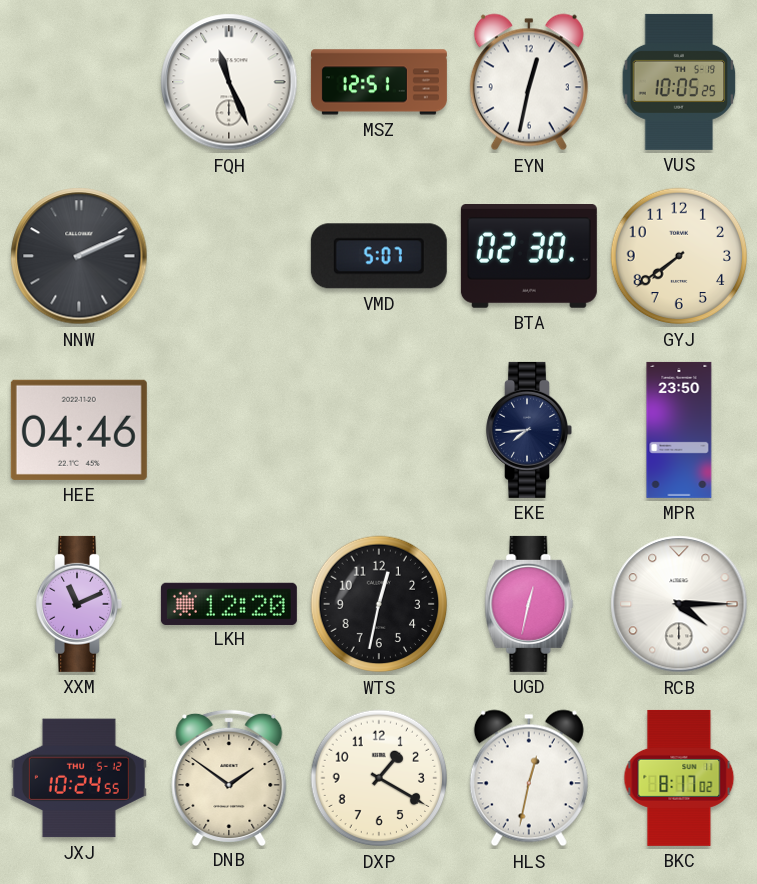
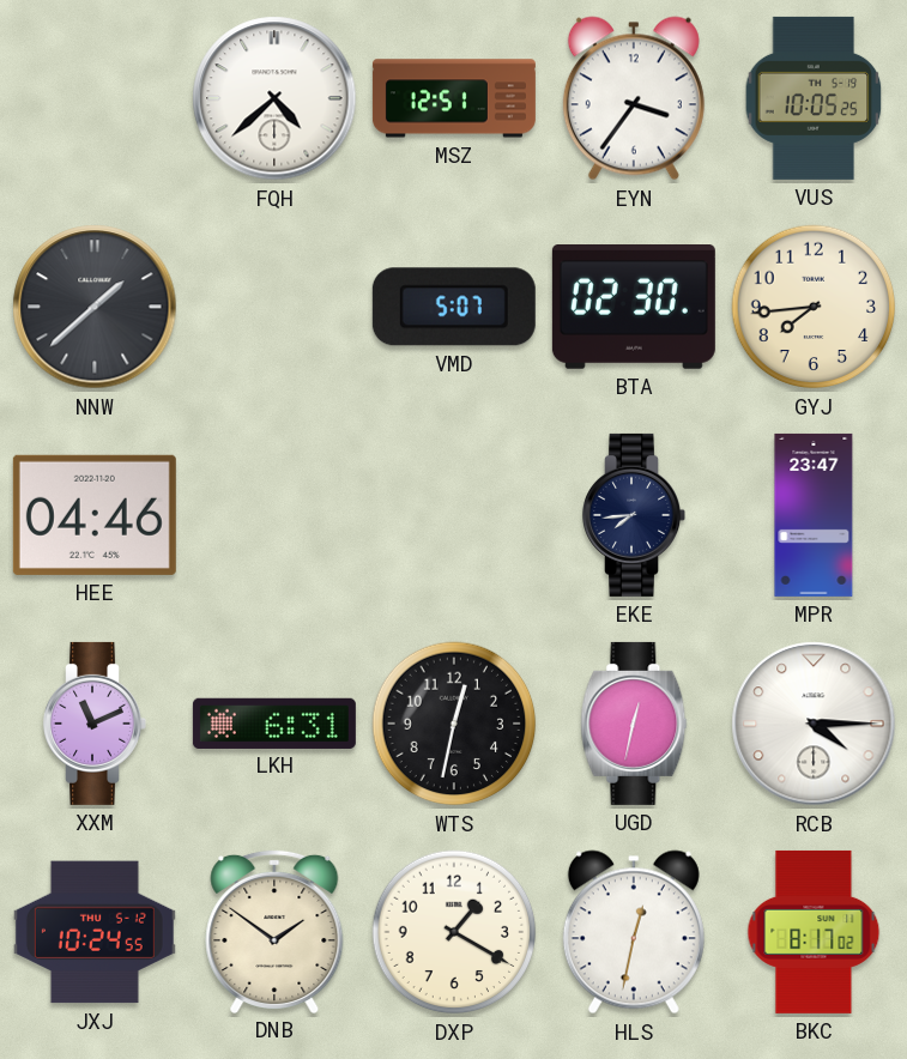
FQH: 11:26 -> 4:38 (274, 98)
EYN: 12:32 -> 3:36 (634, 98)
NNW: 2:11 -> 1:38 (95, 307)
GYJ: 7:39 -> 7:44 (814, 307)
MPR: 23:50 -> 23:47 (814, 515)
LKH: 12:20 -> 6:31 (274, 722)
